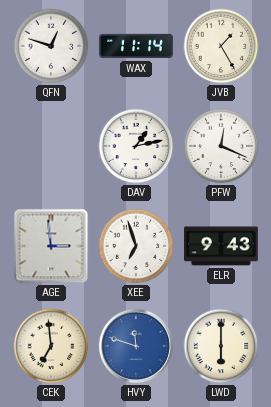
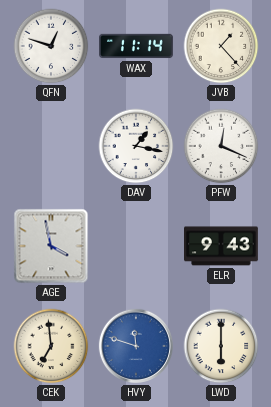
JVB: 1:25 -> 1:23 (221, 46)
DAV: 1:13 -> 1:17 (136, 146)
AGE: 2:59 -> 3:58 (51, 246)
XEE: 6:57 -> none (136, 246)
